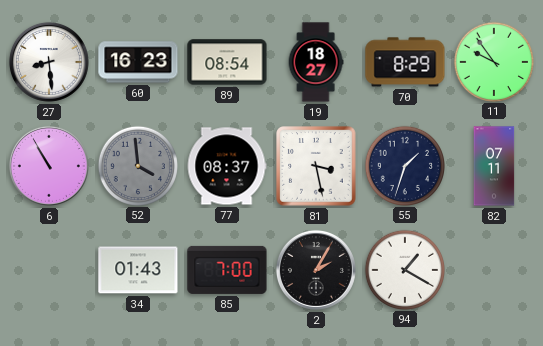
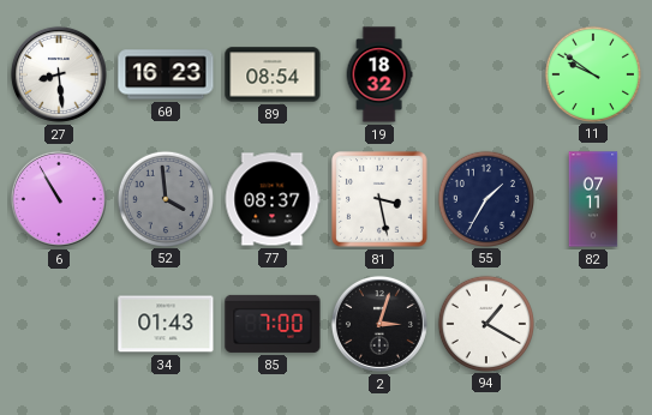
19: 18:27 -> 18:32 (379, 74)
70: 8:29 -> none (405, 62)
11: 9:54 -> 9:51 (592, 73)
55: 1:33 -> 1:35 (485, 198)
2: 2:05 -> 3:03 (379, 324)
